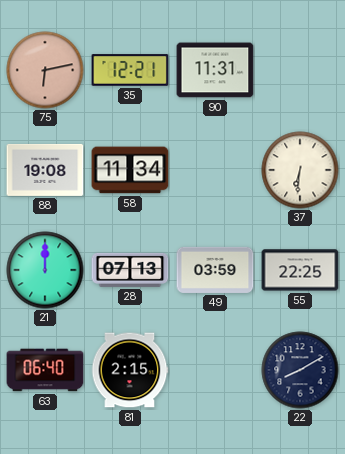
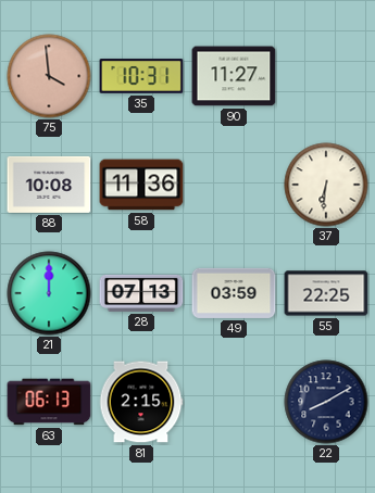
75: 6:13 -> 3:59 (49, 76)
35: 12:21 -> 10:31 (141, 76)
90: 11:31 -> 11:27 (234, 76)
88: 19:08 -> 10:08 (49, 185)
58: 11:34 -> 11:36 (141, 185)
63: 06:40 -> 06:13 (49, 402)
